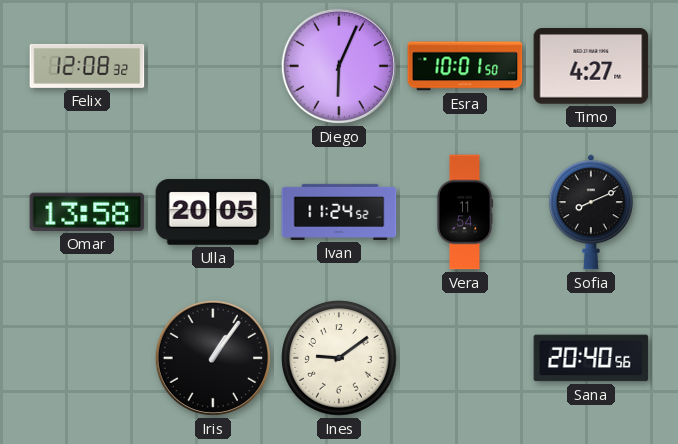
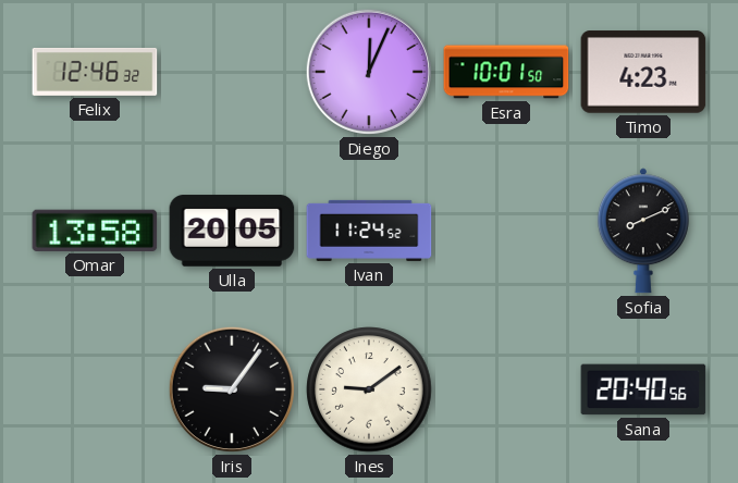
Felix: 12:08 -> 12:46 (95, 72)
Diego: 6:04 -> 12:04 (369, 72)
Timo: 4:27 -> 4:23 (643, 72)
Vera: 11:54 -> none (465, 212)
Iris: 1:06 -> 9:06 (232, 389)
